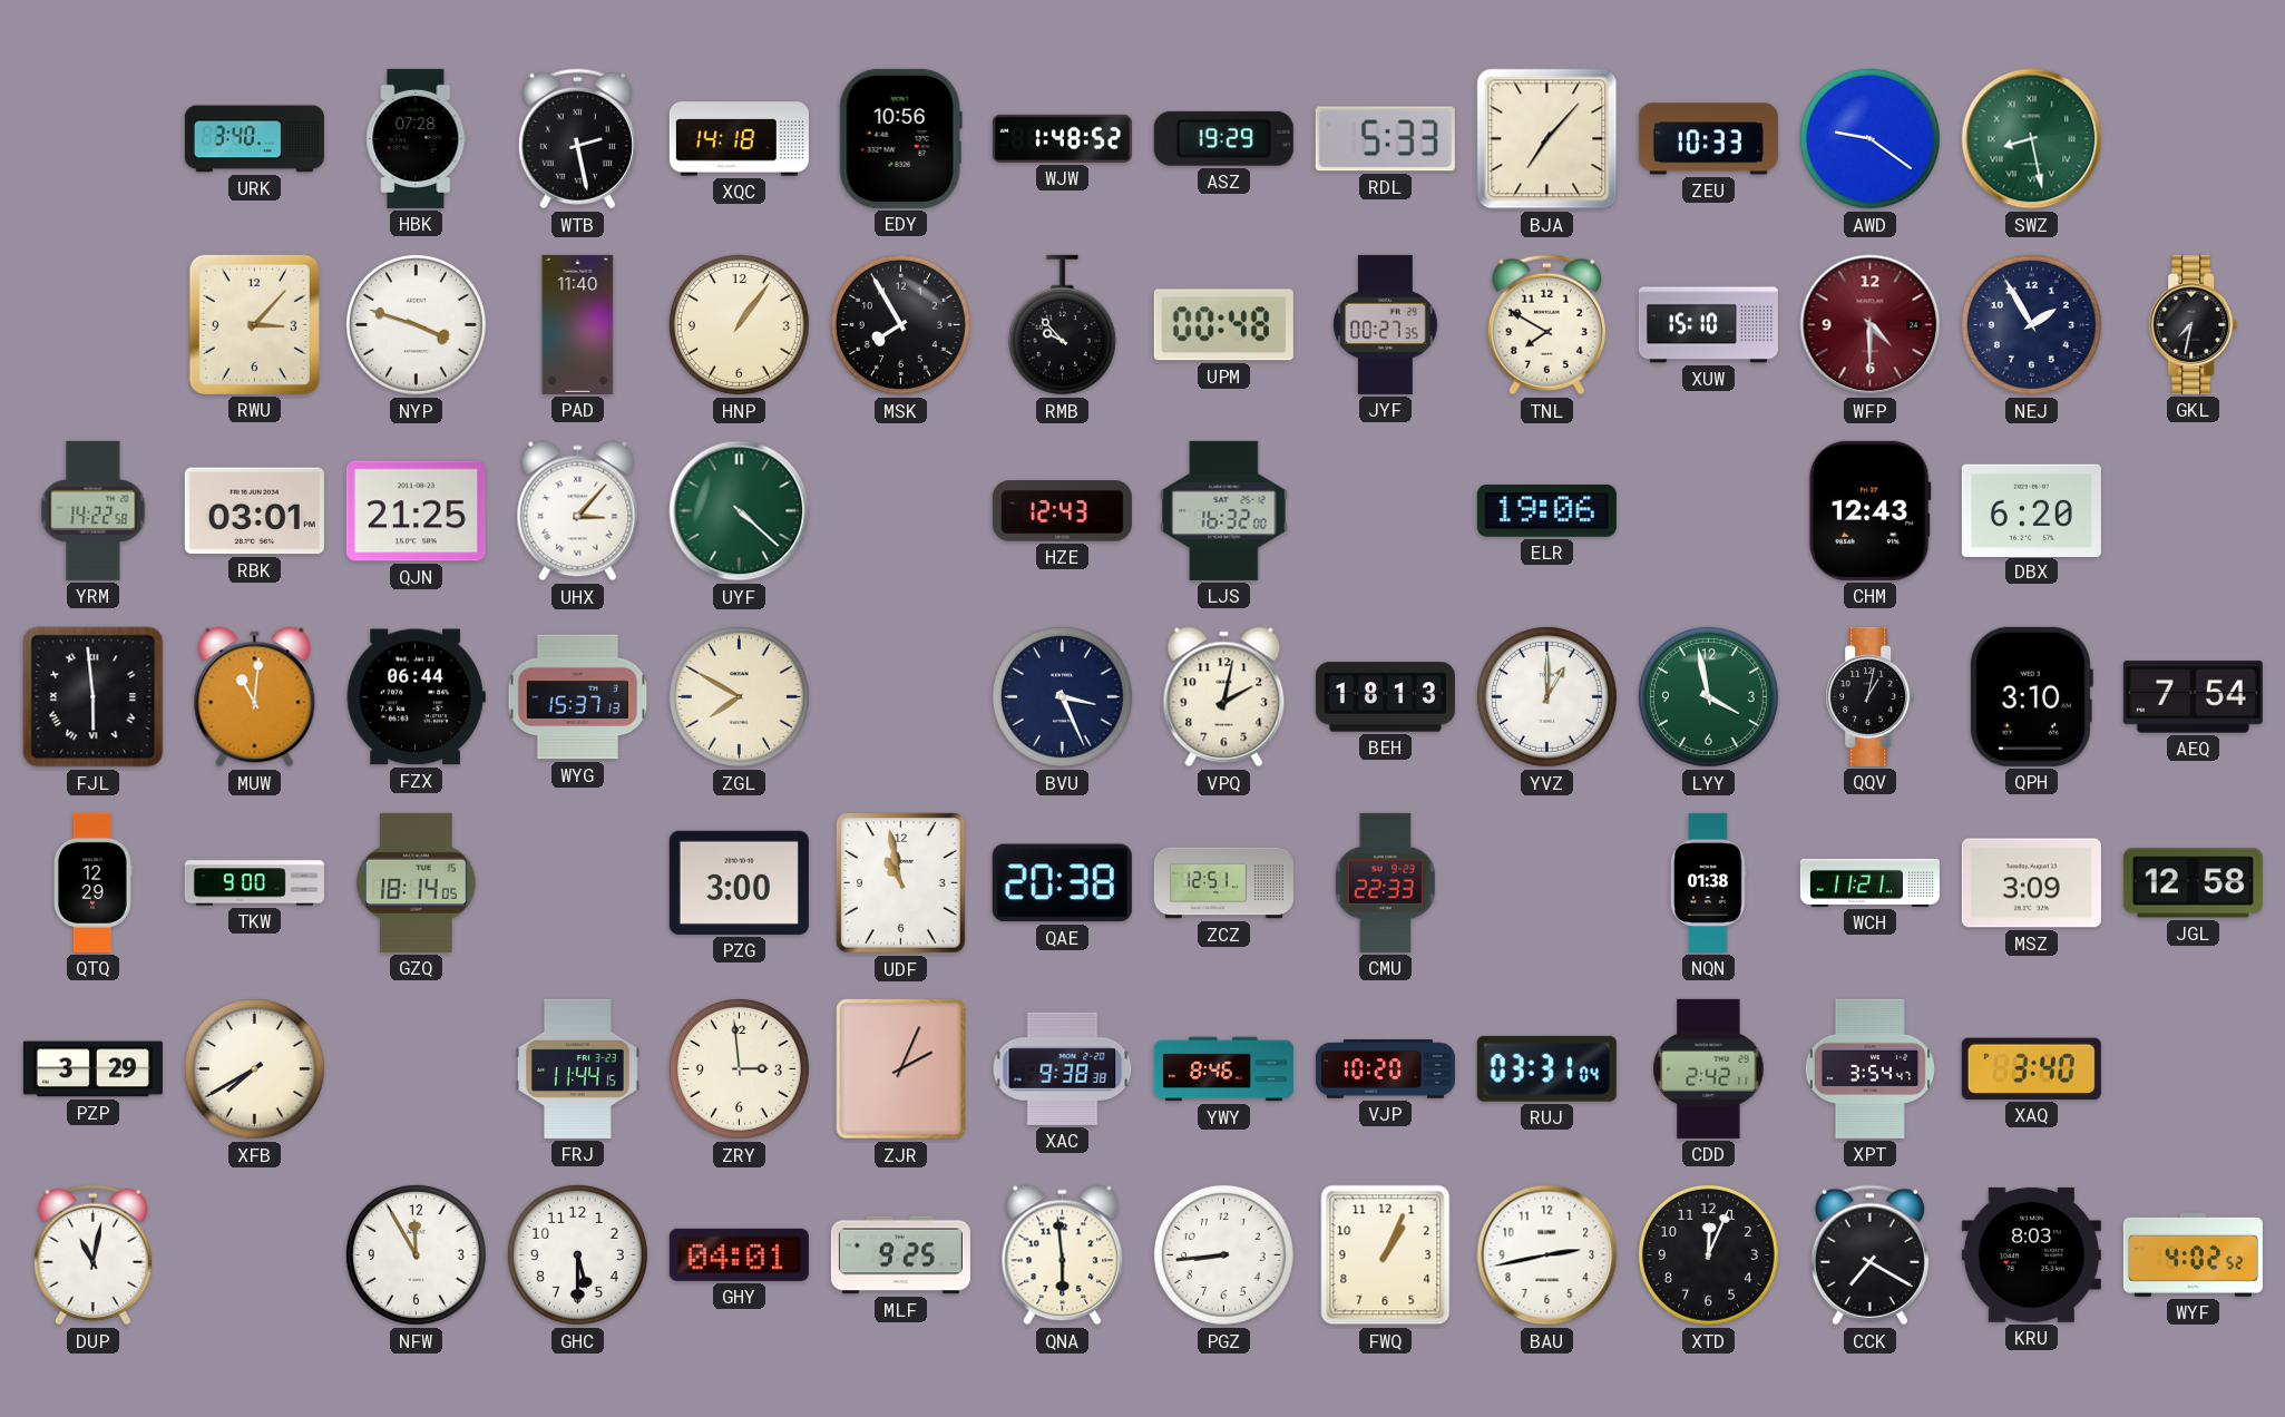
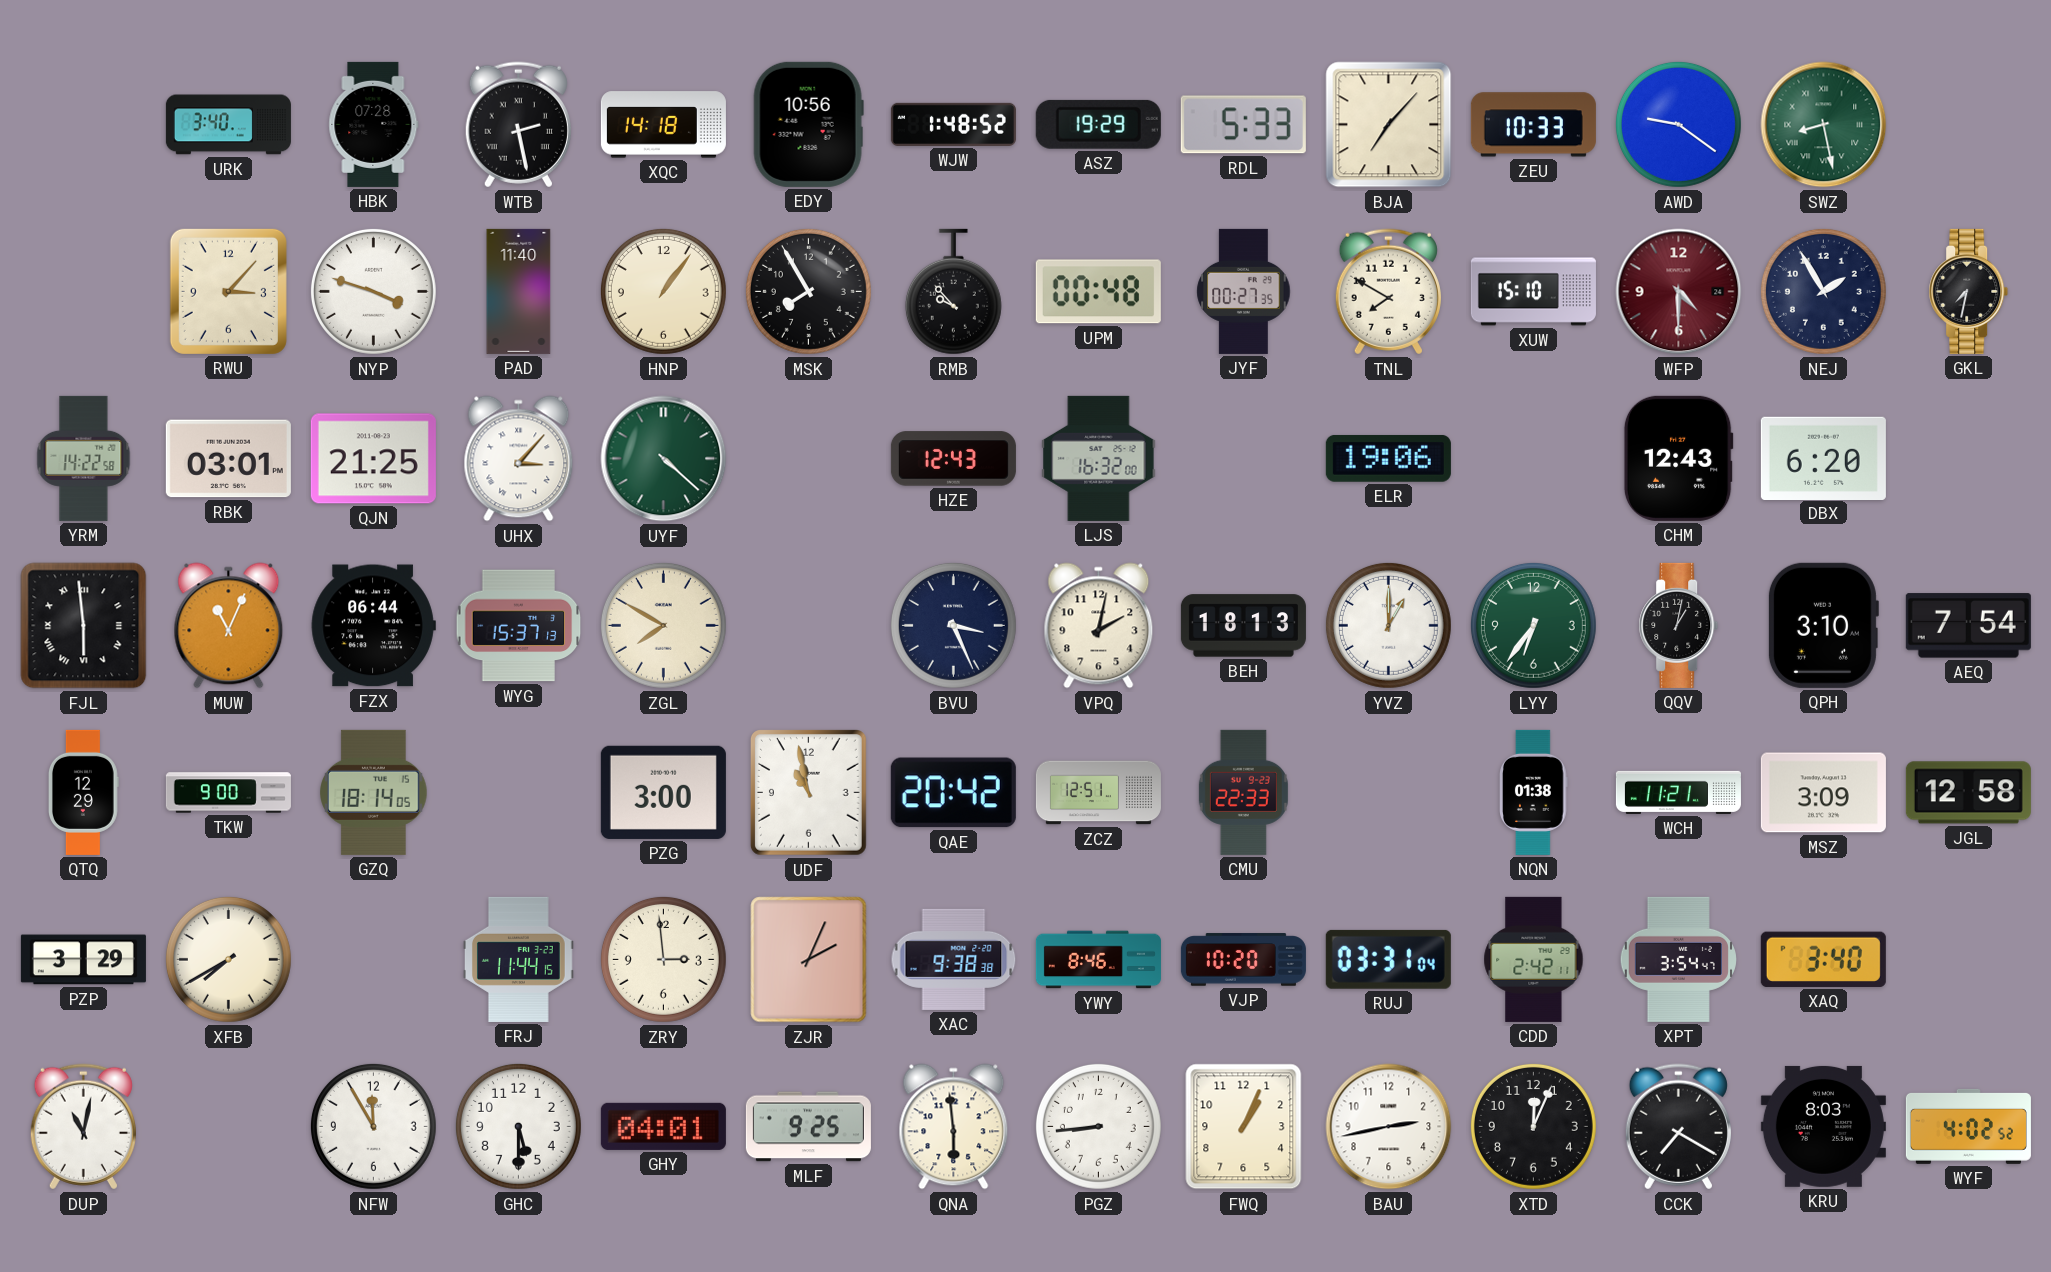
MUW: 11:01 -> 11:04 (229, 626)
LYY: 3:58 -> 6:36 (1533, 625)
QAE: 20:38 -> 20:42 (953, 793)
